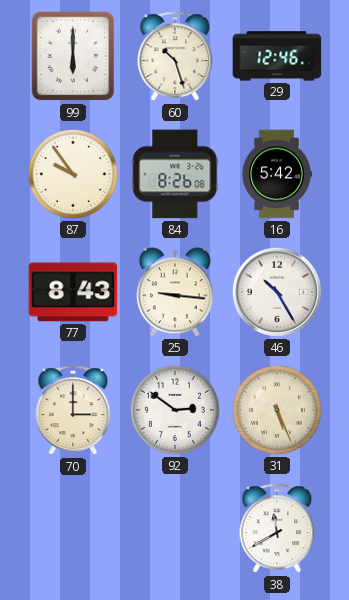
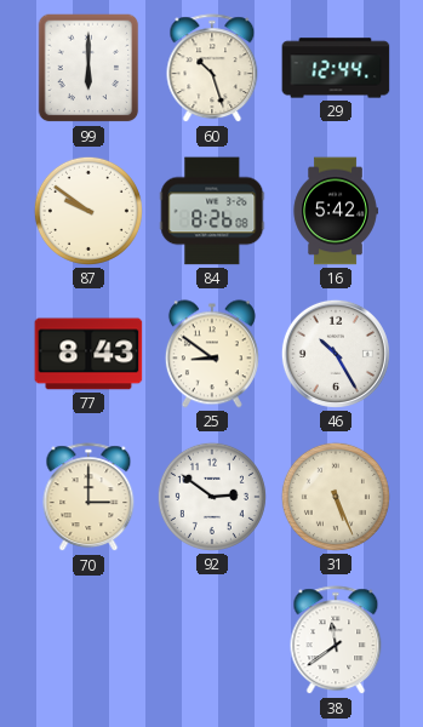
29: 12:46 -> 12:44 (336, 68)
87: 9:54 -> 9:51 (88, 211)
25: 9:16 -> 8:51 (212, 354)
38: 11:40 -> 11:39 (336, 641)
